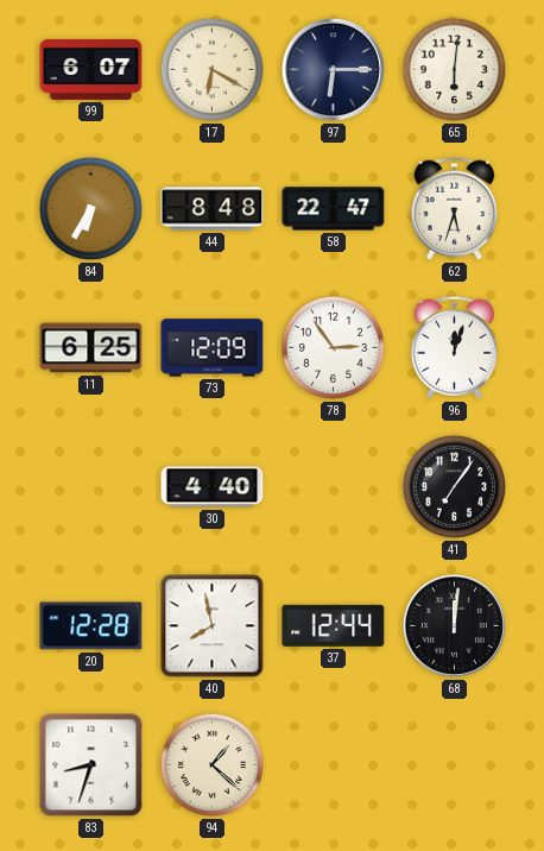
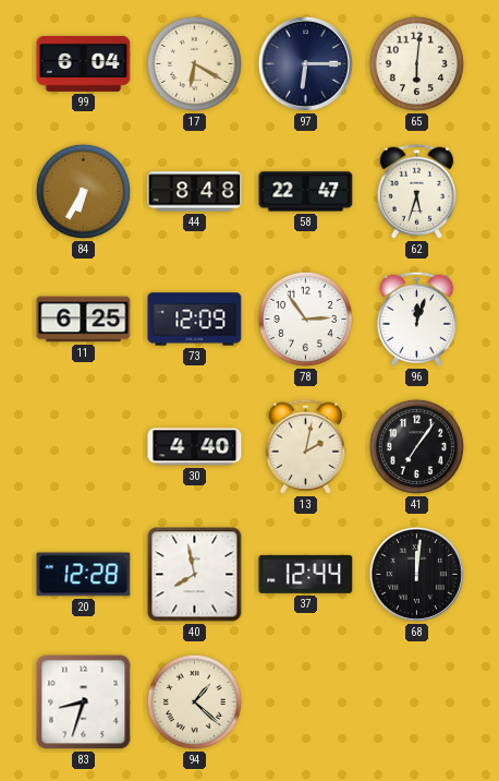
99: 6:07 -> 6:04 (84, 63)
13: none -> 2:02 (305, 446)
